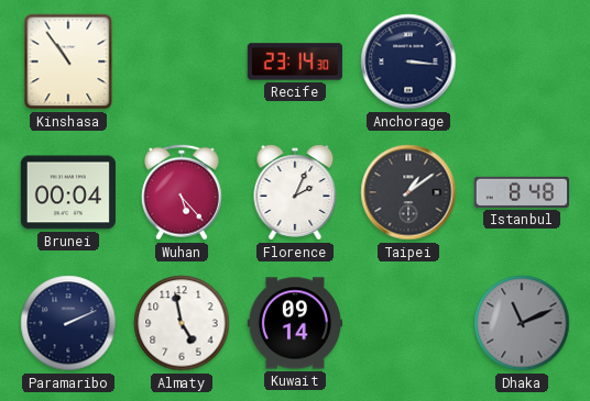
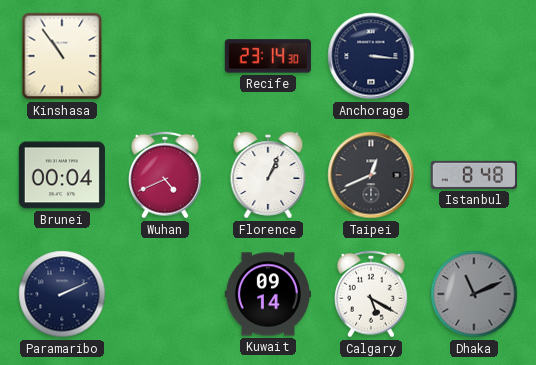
Wuhan: 5:23 -> 4:41 (166, 175)
Florence: 2:04 -> 1:04 (268, 175)
Taipei: 1:09 -> 12:41 (371, 175)
Almaty: 4:58 -> none (182, 323)
Calgary: none -> 5:20 (372, 294)
